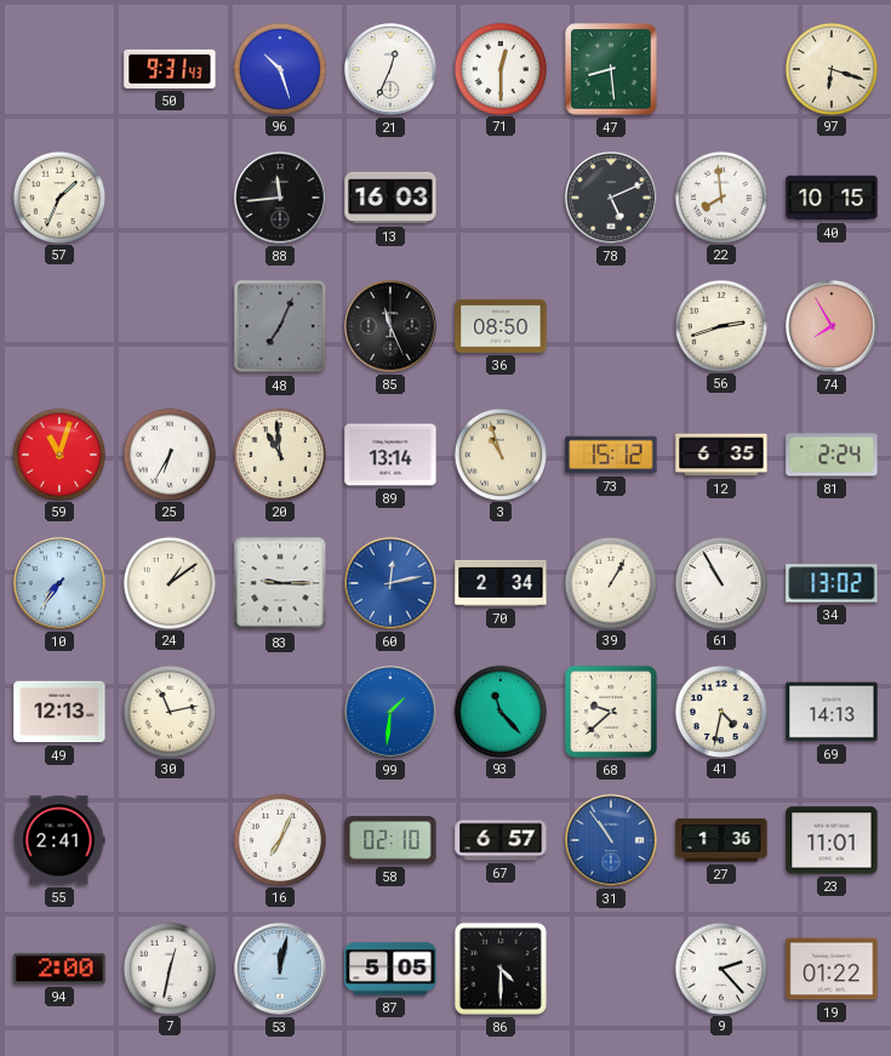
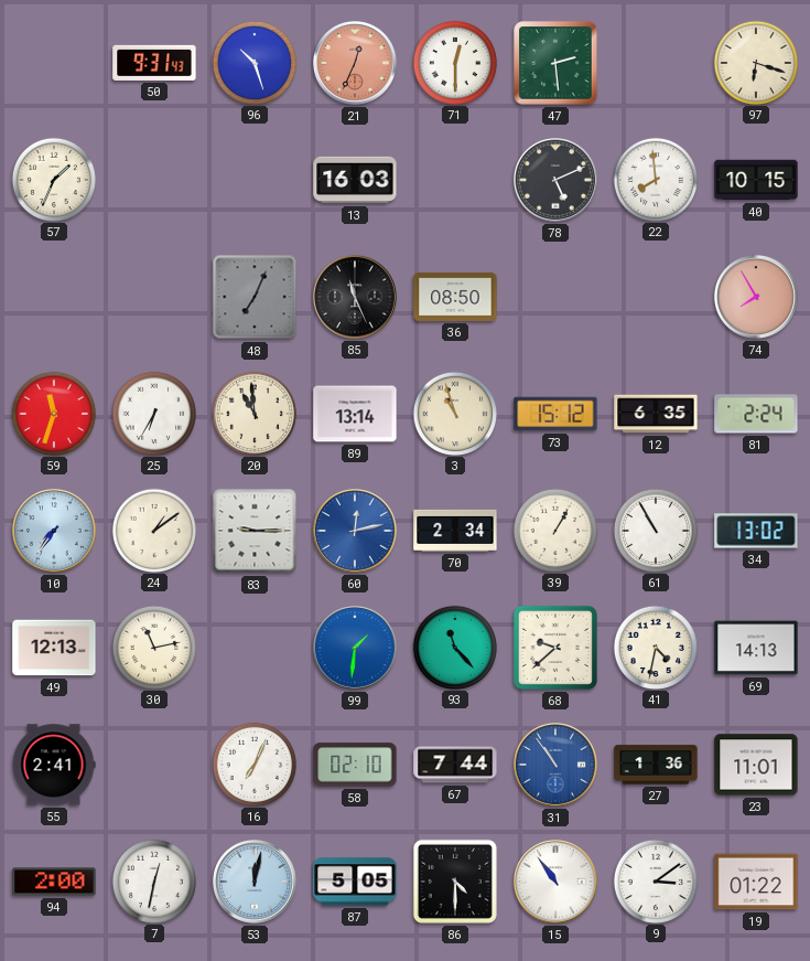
21 dial: white -> salmon (356, 64)
47: 8:29 -> 2:29 (555, 63)
88: 11:44 -> none (281, 199)
56: 2:42 -> none (720, 325)
59: 11:03 -> 11:33 (53, 413)
67: 6:57 -> 7:44 (455, 765)
15: none -> 10:54 (557, 883)
9: 2:23 -> 3:09 (655, 880)
